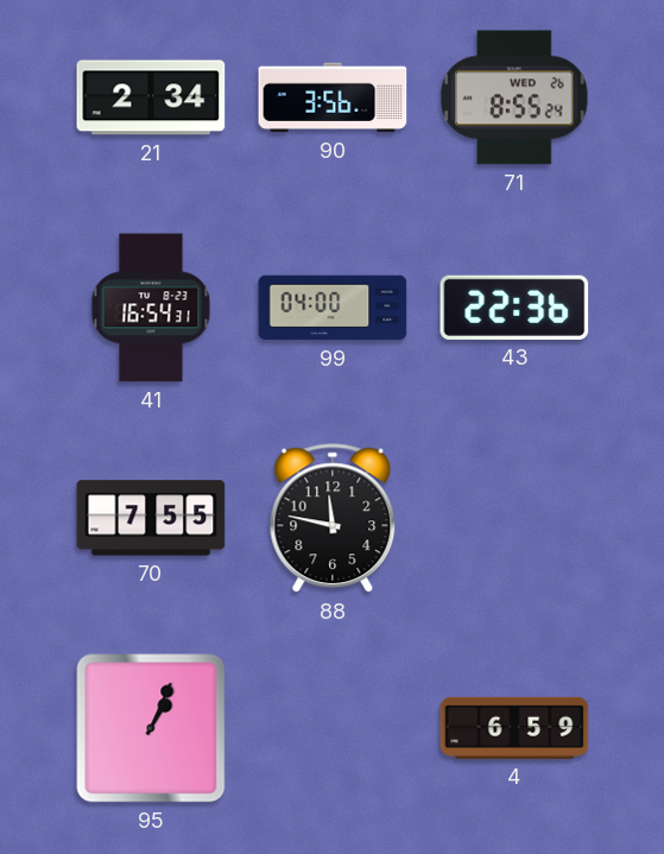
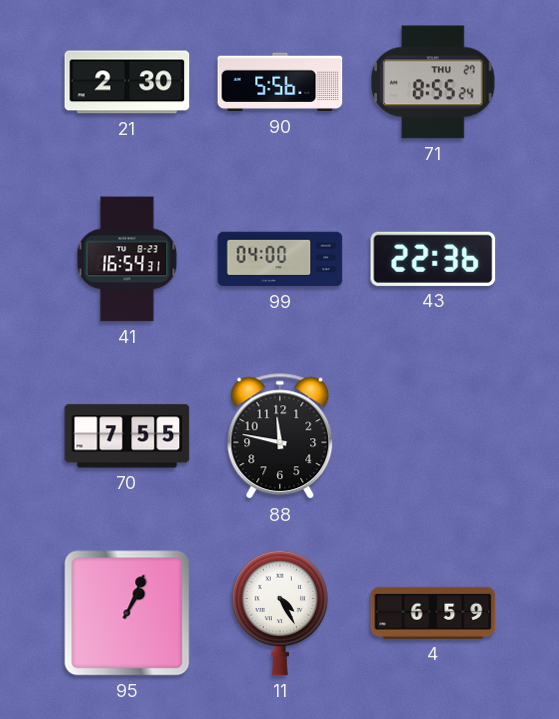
21: 2:34 -> 2:30 (127, 82)
90: 3:56 -> 5:56 (280, 82)
71 date: WED 26 -> THU 27 (433, 82)
11: none -> 4:25 (279, 613)
